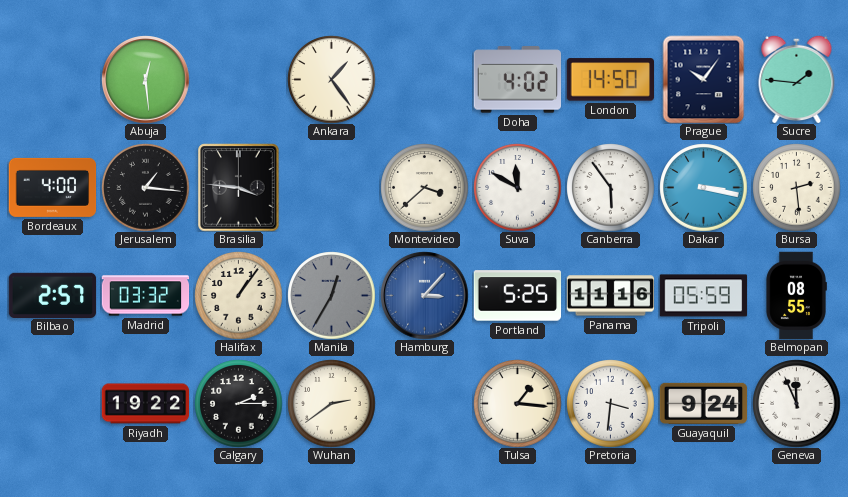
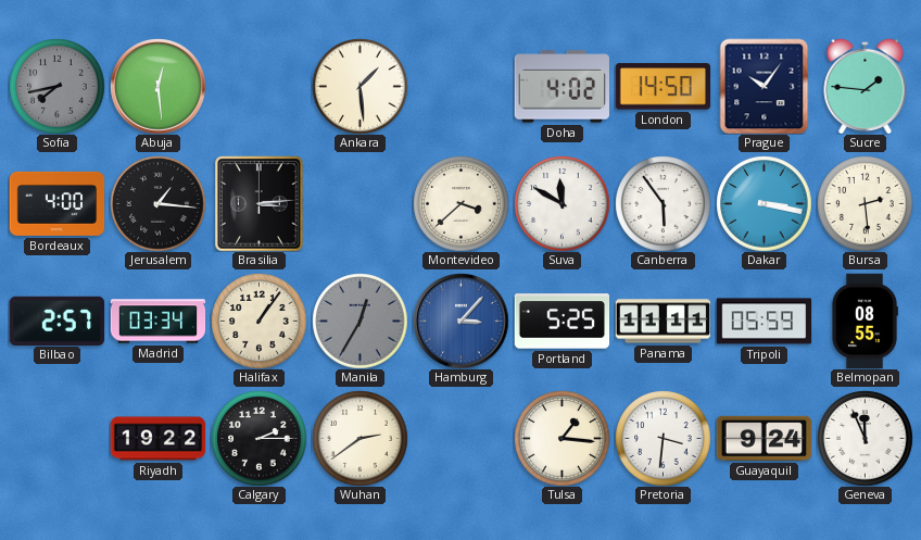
Sofia: none -> 7:43 (56, 86)
Ankara: 1:24 -> 1:29 (359, 86)
Brasilia: 3:46 -> 3:14 (260, 203)
Madrid: 03:32 -> 03:34 (157, 322)
Panama: 11:16 -> 11:11 (663, 322)
